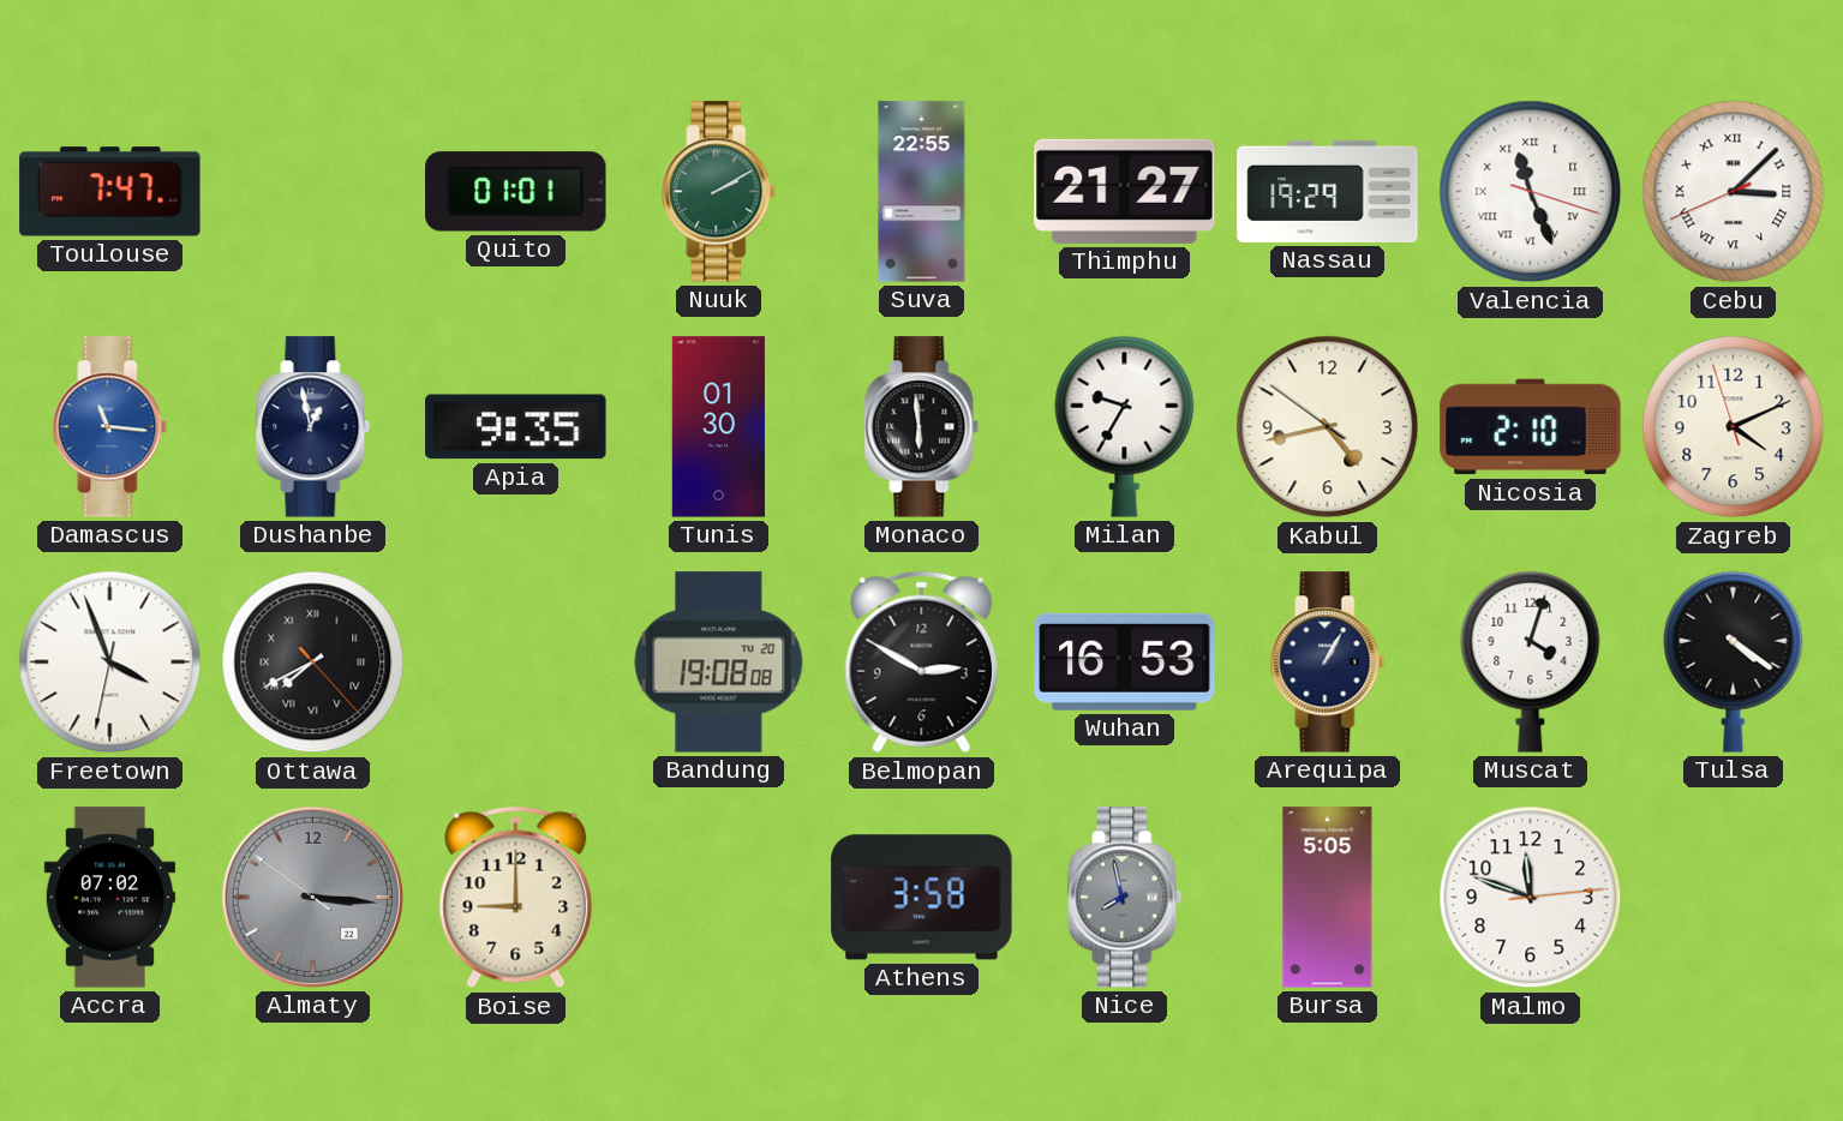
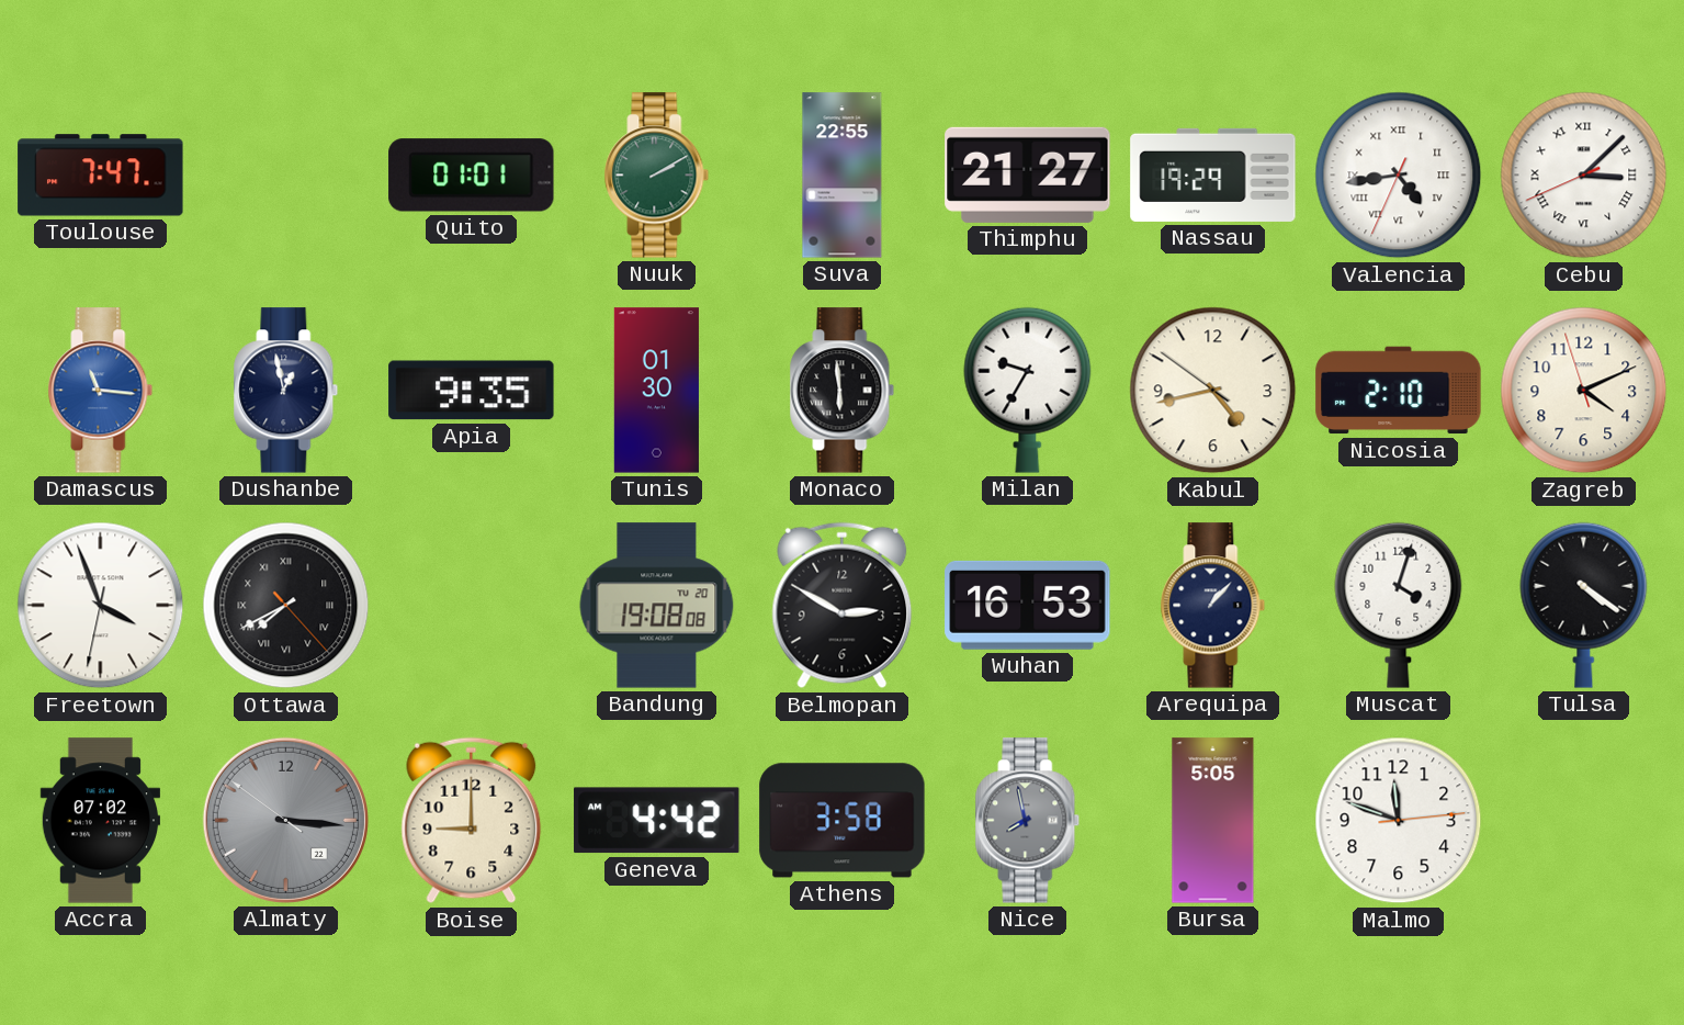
Valencia: 11:26 -> 4:43 (1399, 176)
Arequipa: 1:05 -> 1:07 (1213, 606)
Geneva: none -> 4:42 (657, 821)
